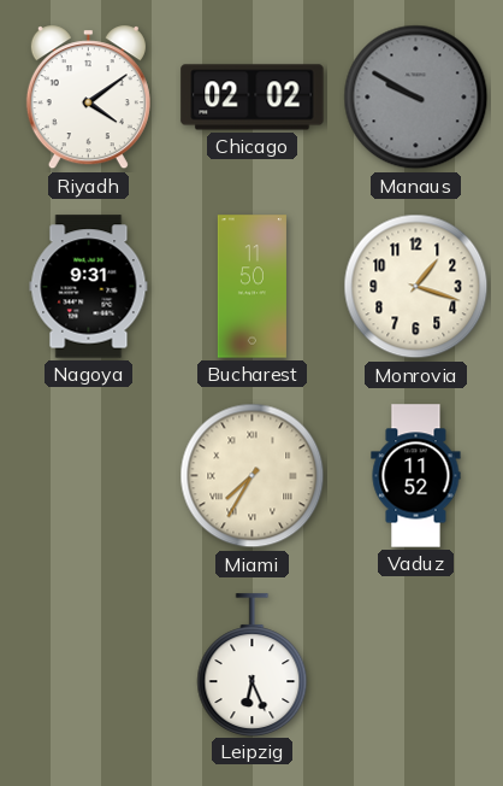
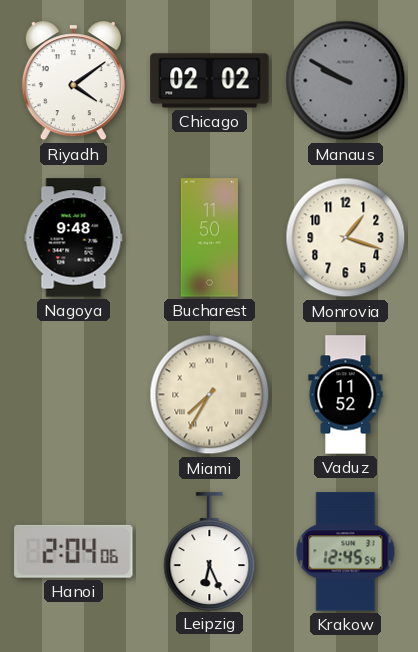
Nagoya: 9:31 -> 9:48 (74, 238)
Hanoi: none -> 2:04 (74, 551)
Krakow: none -> 12:45 (346, 552)
